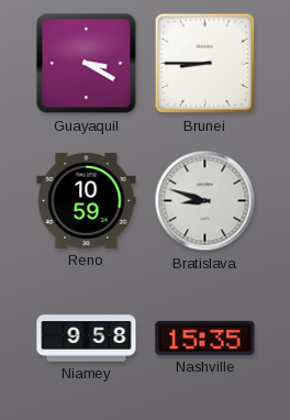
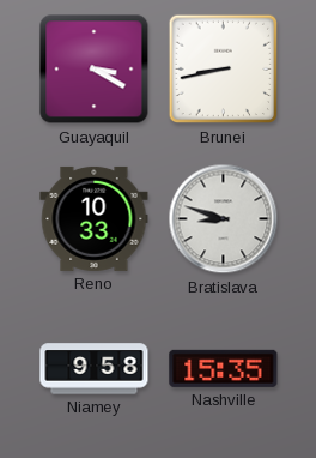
Brunei: 8:45 -> 8:43 (224, 70)
Reno: 10:59 -> 10:33 (95, 218)
